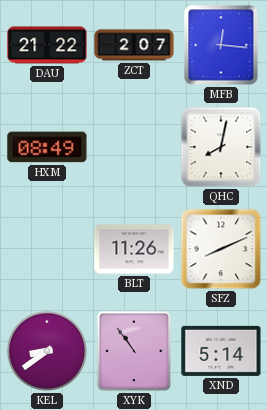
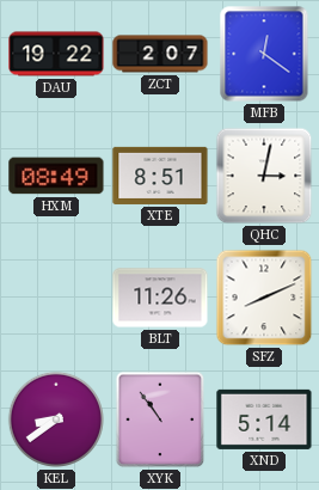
DAU: 21:22 -> 19:22 (56, 54)
MFB: 12:16 -> 12:21 (264, 54)
XTE: none -> 8:51 (160, 176)
QHC: 8:02 -> 3:02 (264, 176)
